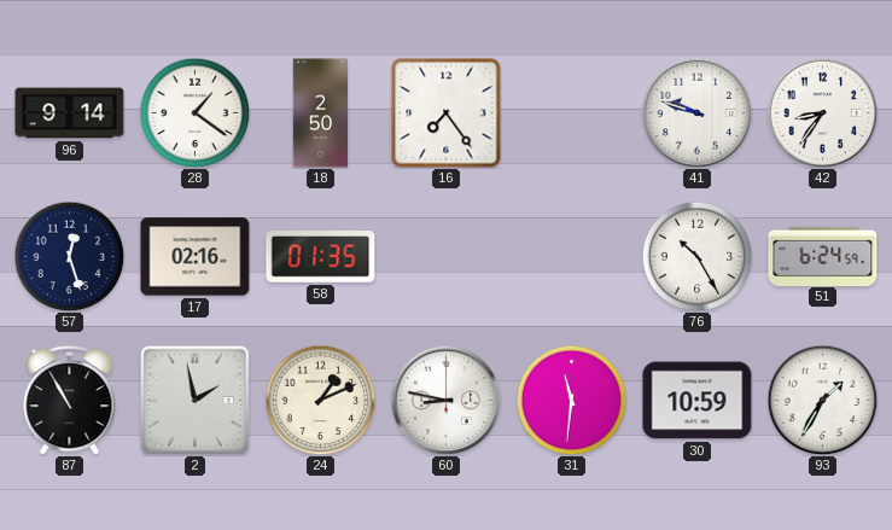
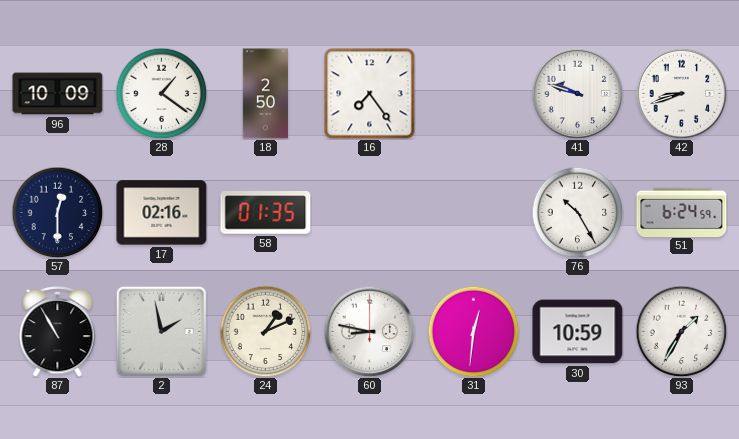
96: 9:14 -> 10:09 (58, 94)
42: 8:36 -> 8:42 (681, 93)
57: 12:27 -> 12:30 (57, 212)
31: 11:31 -> 12:31 (473, 331)
